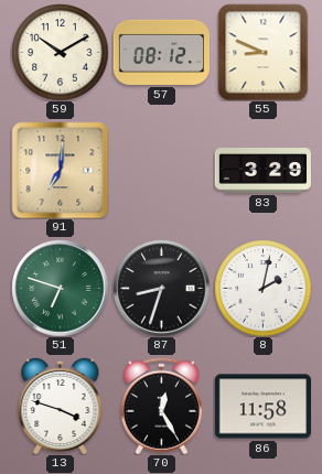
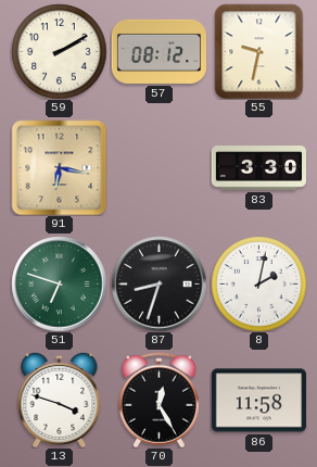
59: 10:10 -> 2:10 (59, 51)
55: 8:49 -> 9:32 (259, 51)
91: 7:01 -> 6:17 (59, 167)
83: 3:29 -> 3:30 (258, 168)
